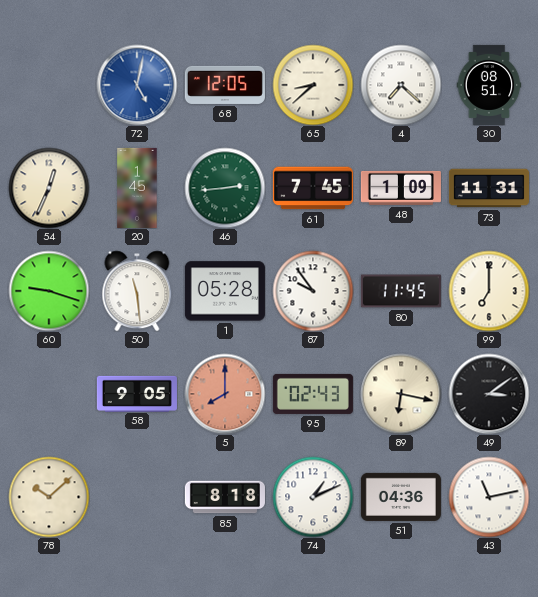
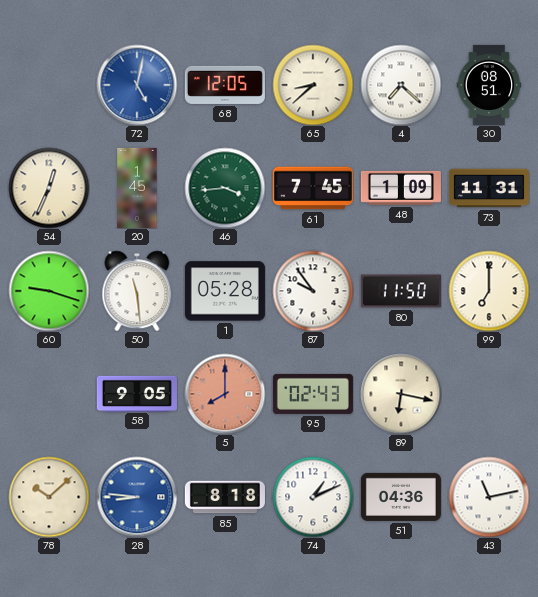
46: 2:44 -> 3:44 (225, 188)
80: 11:45 -> 11:50 (401, 291)
49: 3:09 -> none (489, 394)
28: none -> 8:46 (137, 497)
